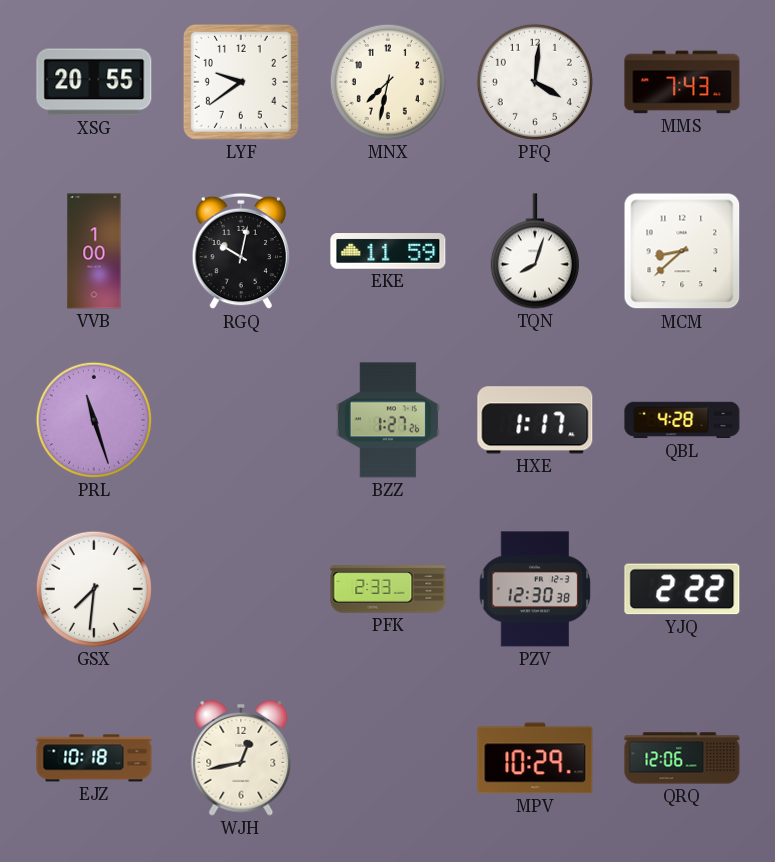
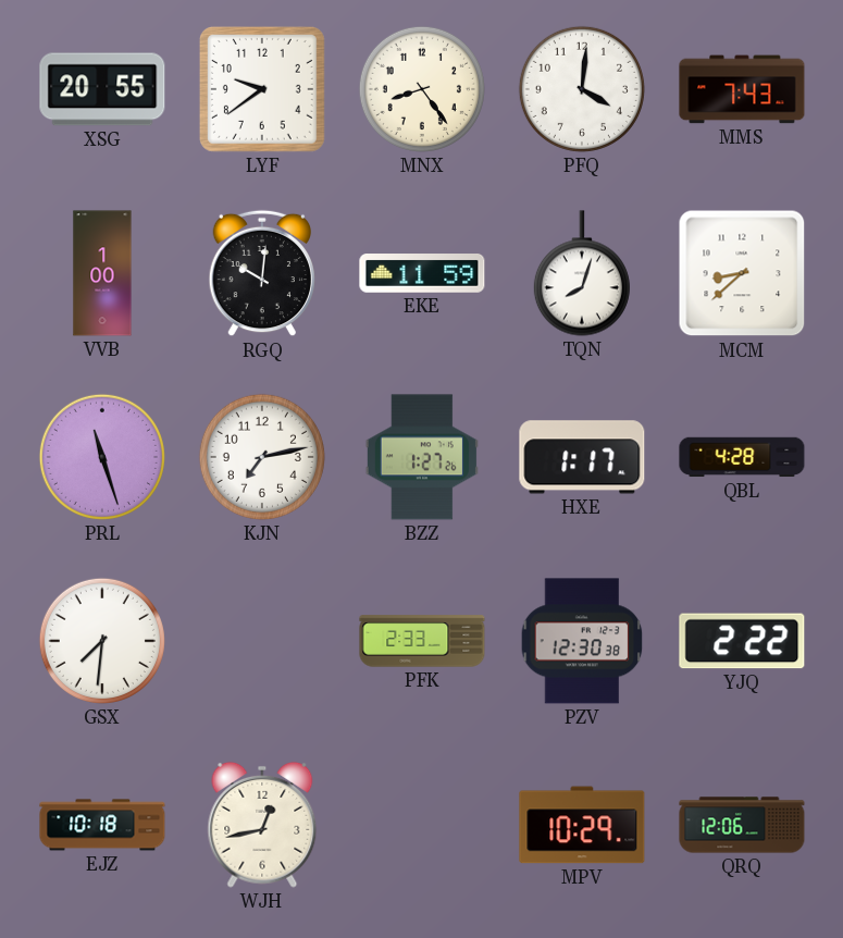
MNX: 7:32 -> 8:24 (422, 89)
RGQ: 10:02 -> 10:01 (261, 273)
KJN: none -> 7:13 (262, 457)
